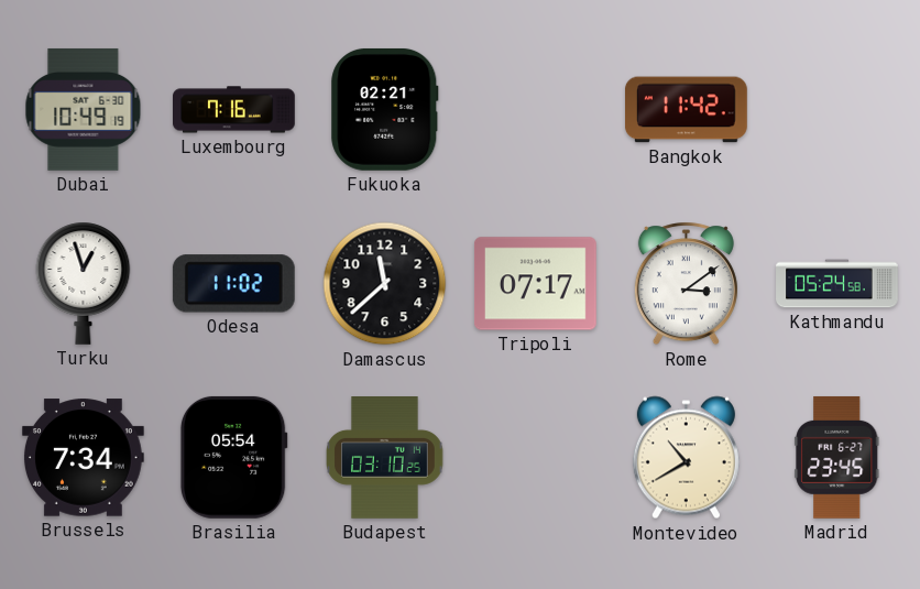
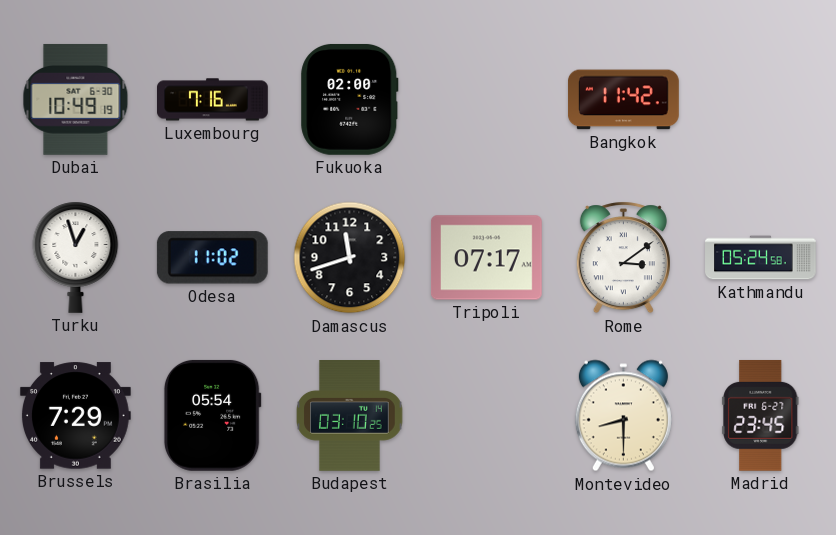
Fukuoka: 02:21 -> 02:00 (350, 99)
Damascus: 11:38 -> 11:42 (350, 258)
Brussels: 7:34 -> 7:29 (75, 416)
Montevideo: 10:40 -> 8:30 (623, 416)
